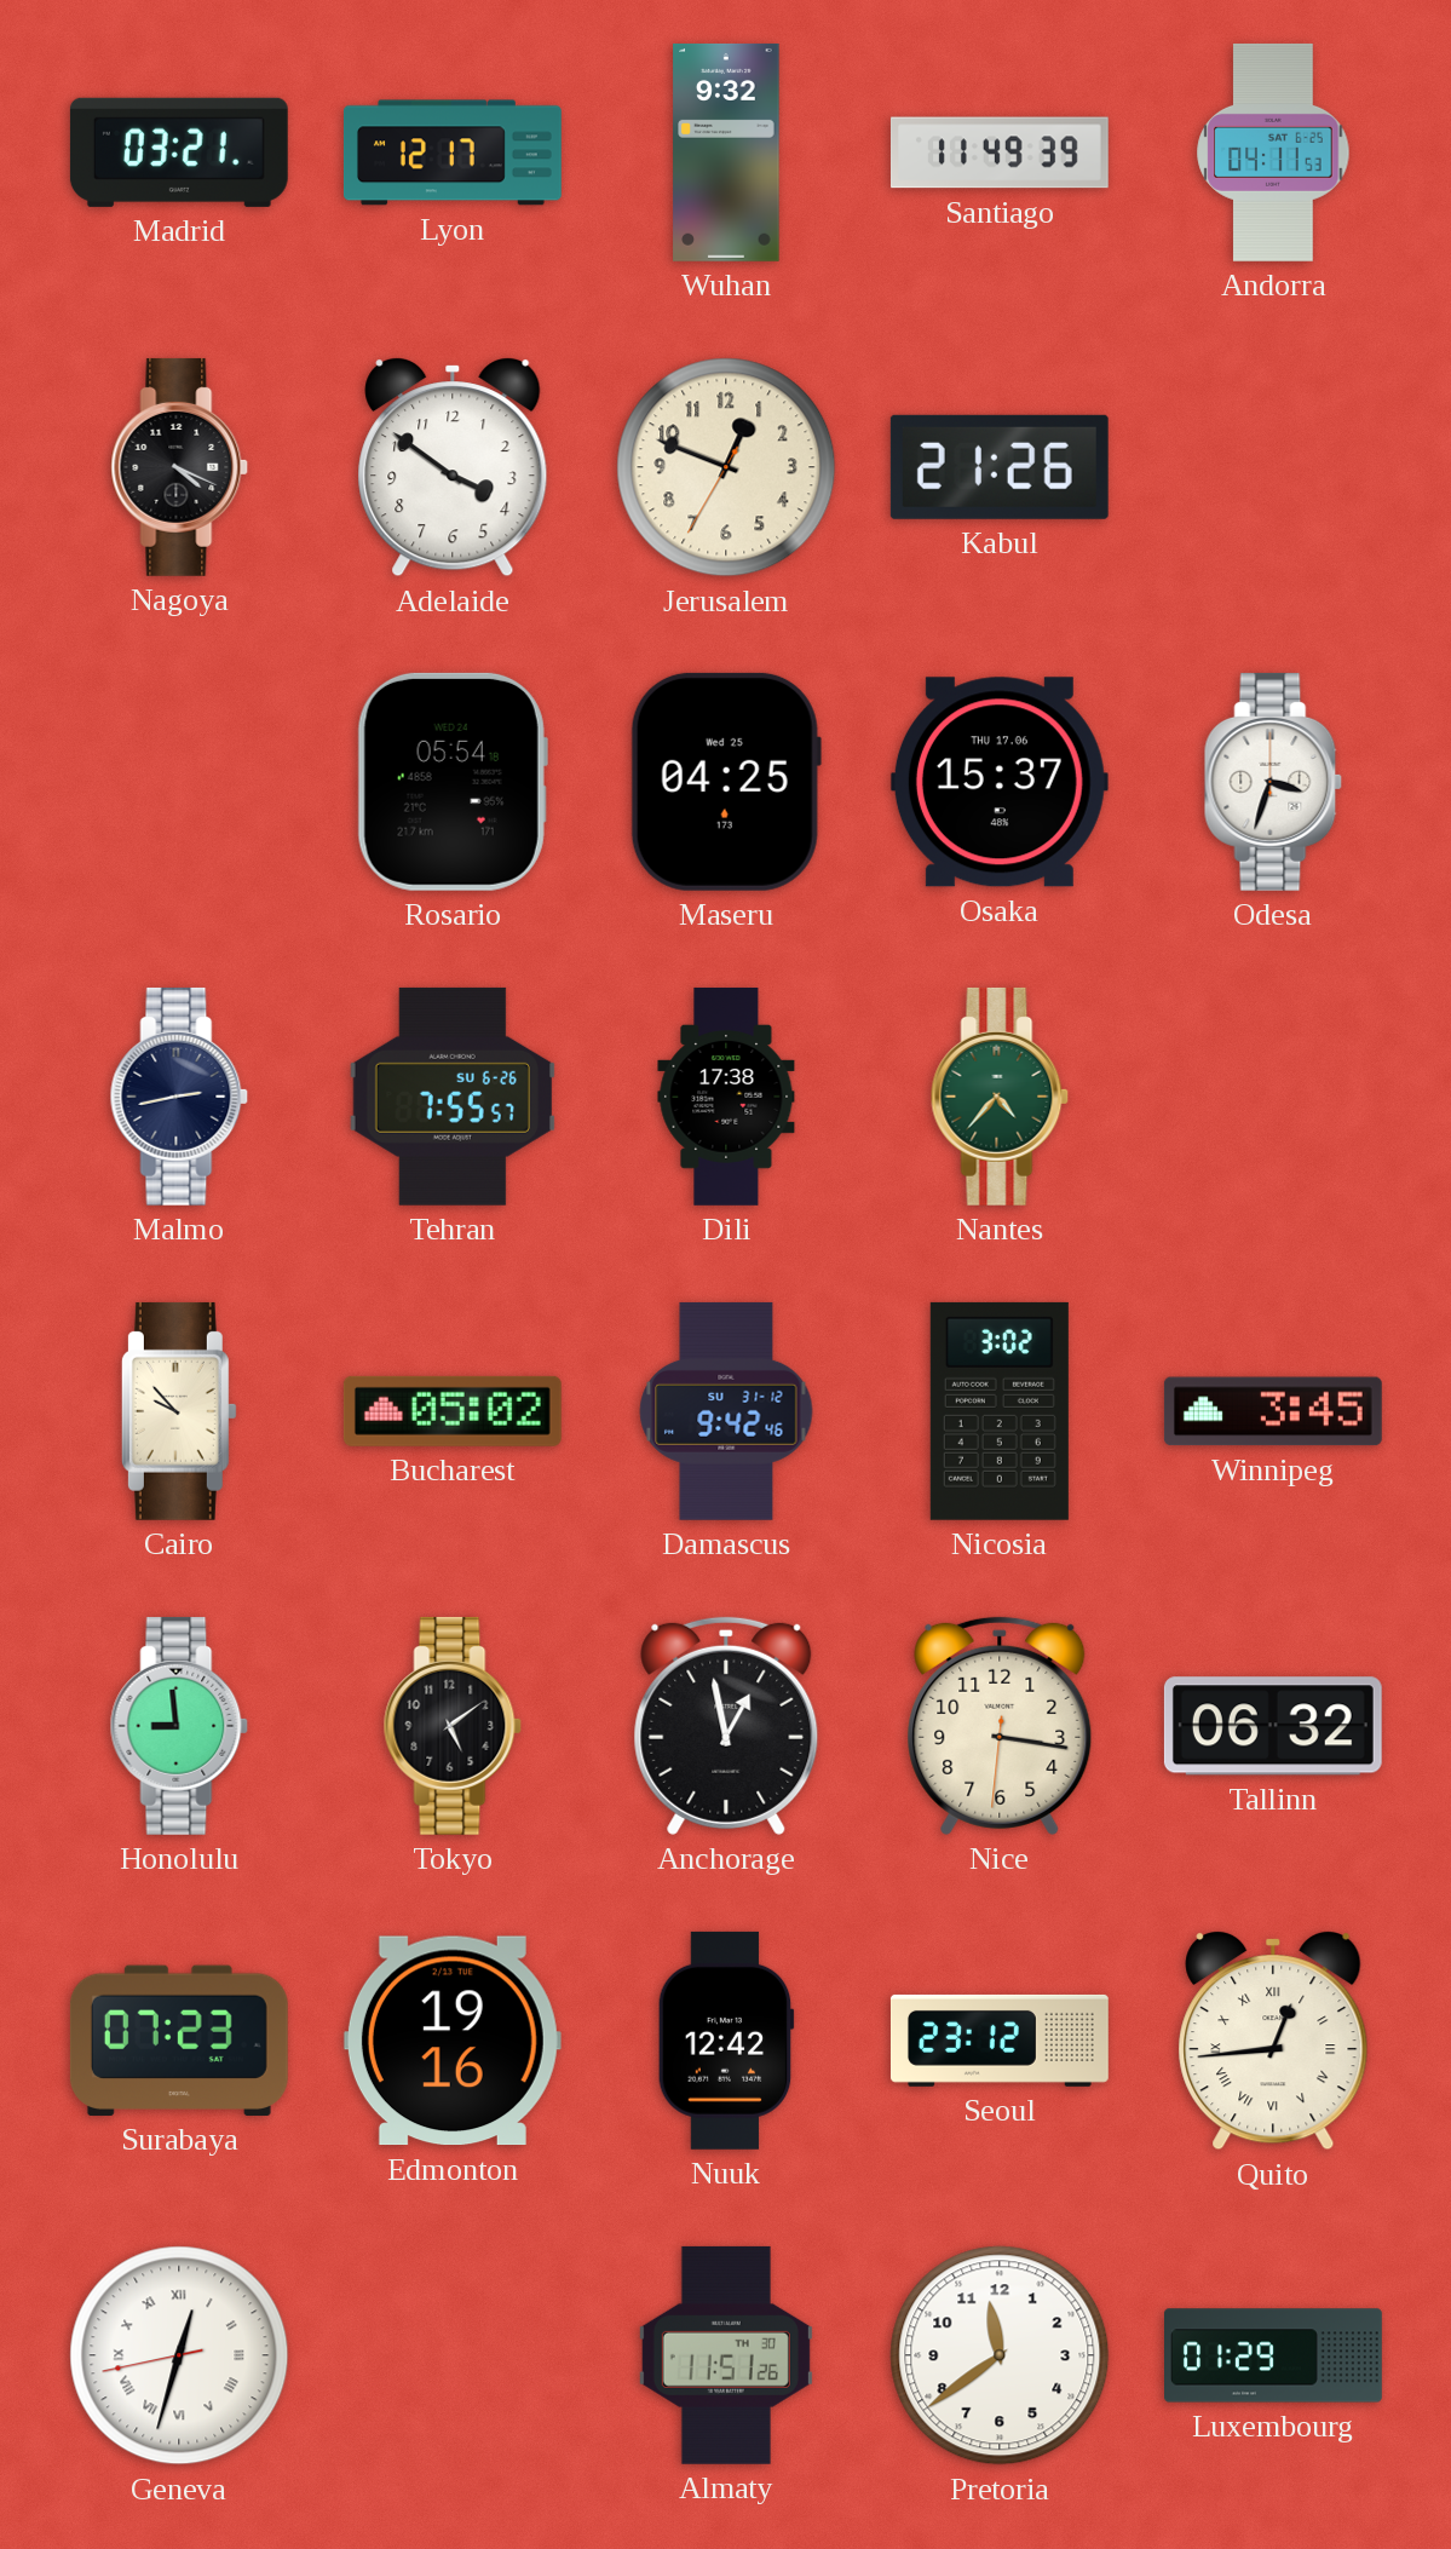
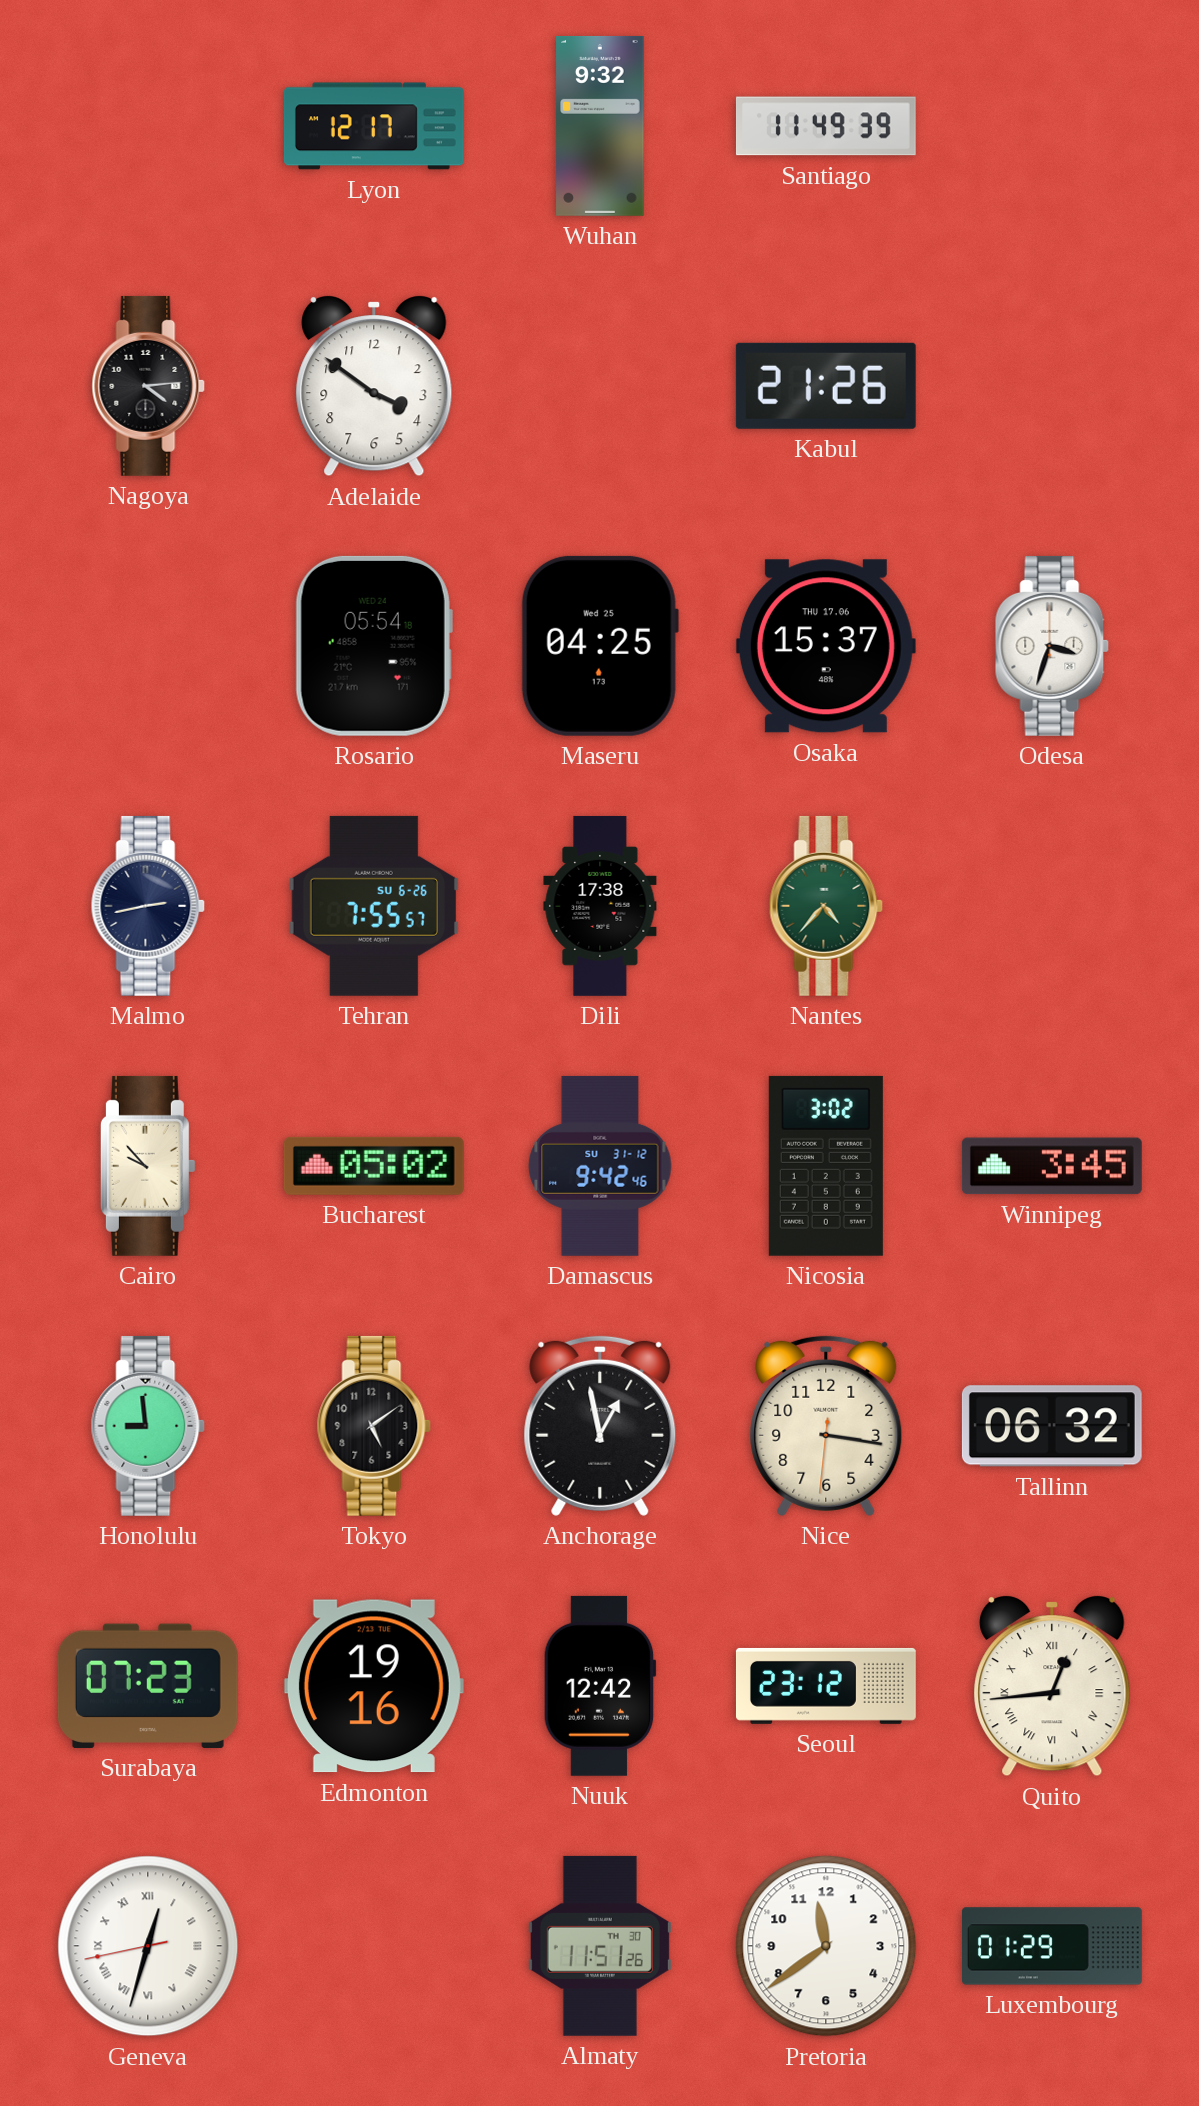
Madrid: 03:21 -> none (179, 153)
Andorra: 04:11 -> none (1273, 153)
Nagoya: 4:19 -> 4:14 (148, 386)
Jerusalem: 12:48 -> none (726, 467)
